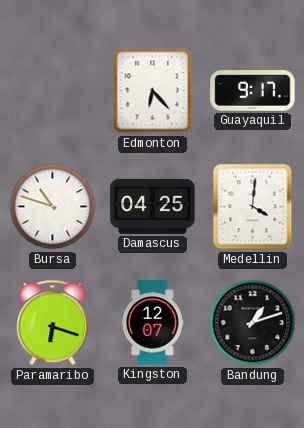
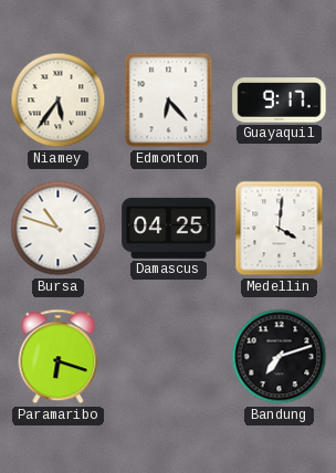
Niamey: none -> 5:36 (59, 101)
Kingston: 12:07 -> none (153, 323)
Bandung: 1:12 -> 7:12 (280, 357)
